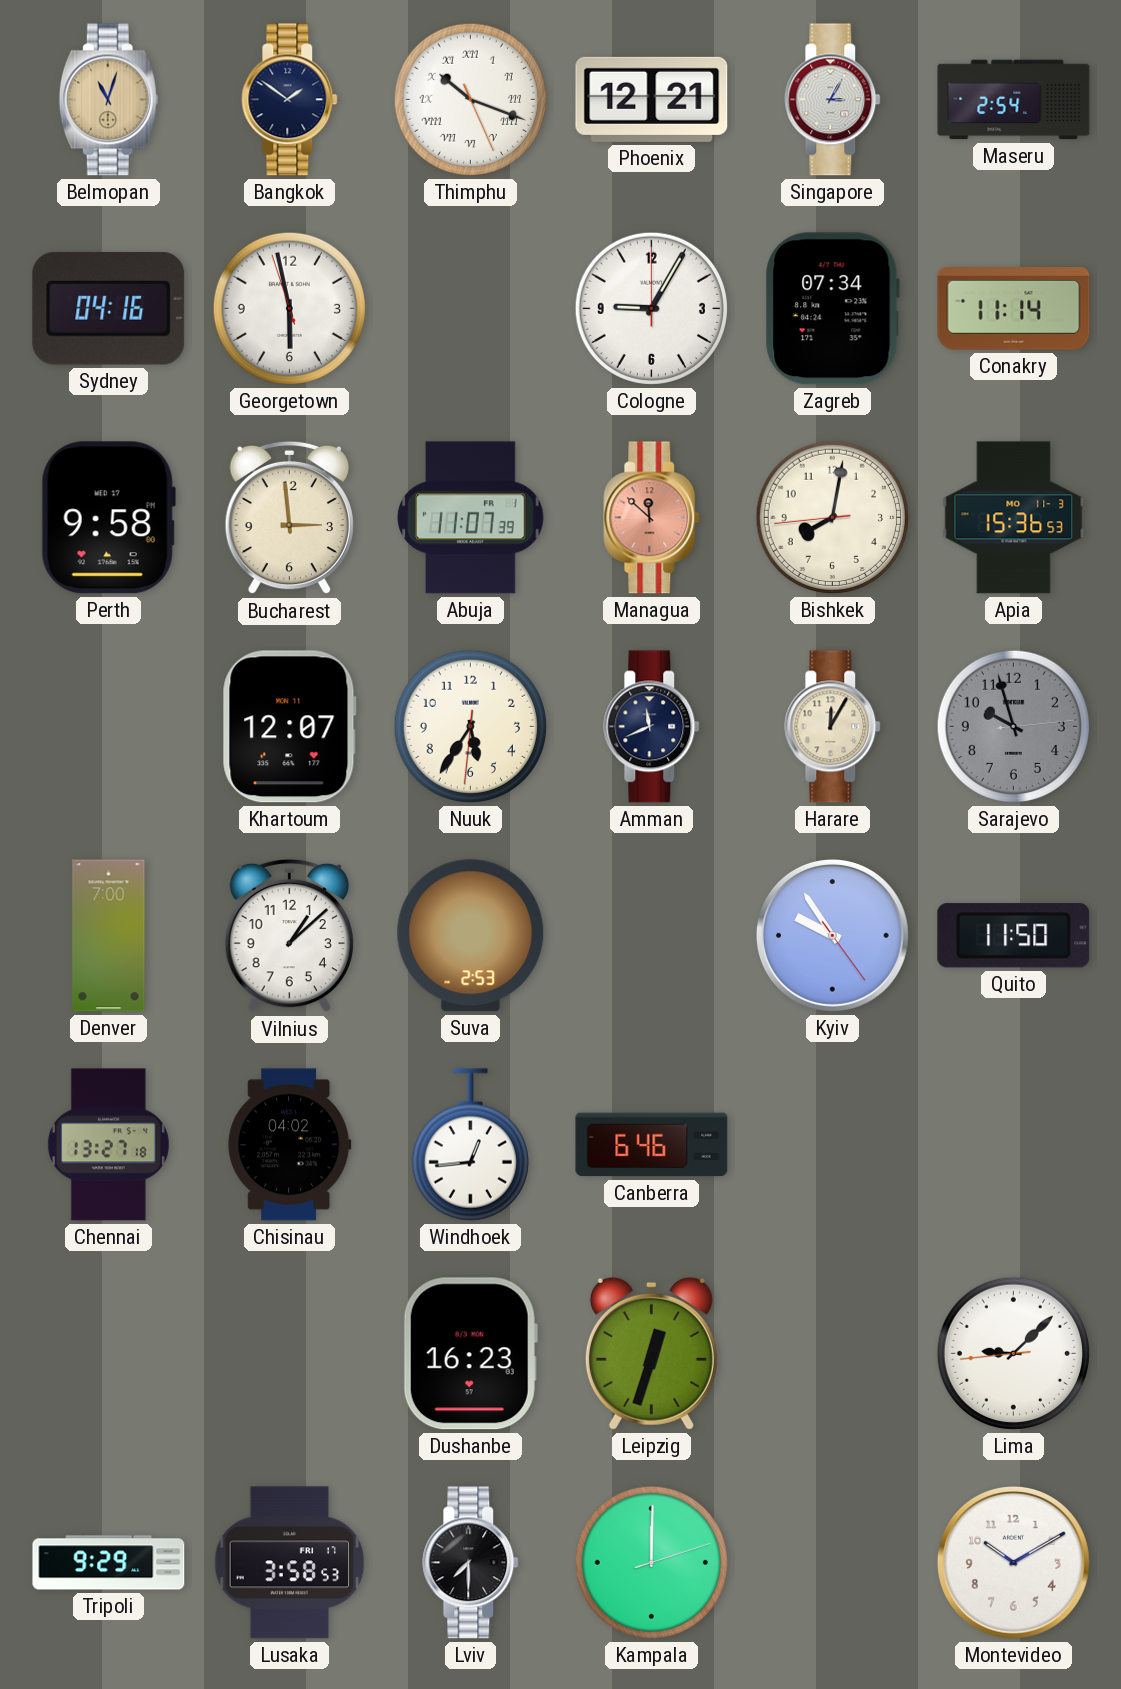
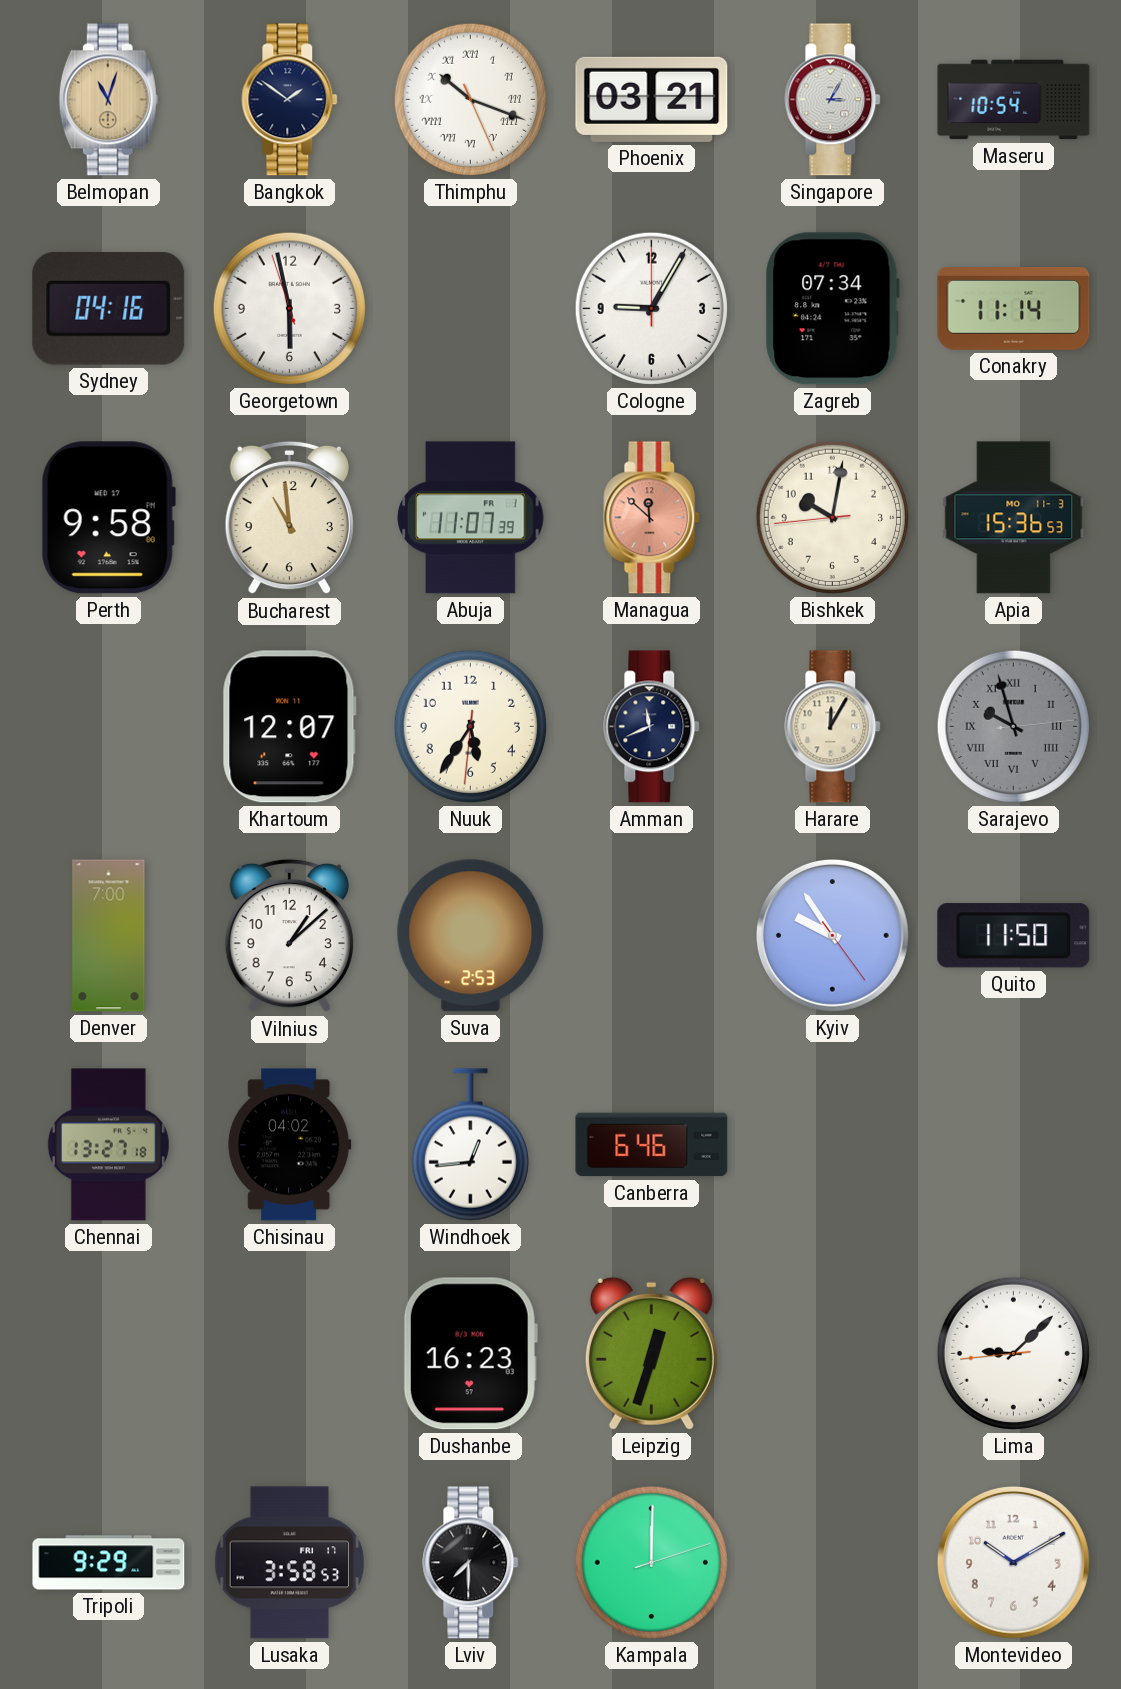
Phoenix: 12:21 -> 03:21 (652, 99)
Maseru: 2:54 -> 10:54 (1014, 100)
Bucharest: 2:59 -> 10:59 (289, 518)
Bishkek: 8:01 -> 10:01 (832, 517)
Sarajevo numerals: Arabic -> Roman (1013, 726)
